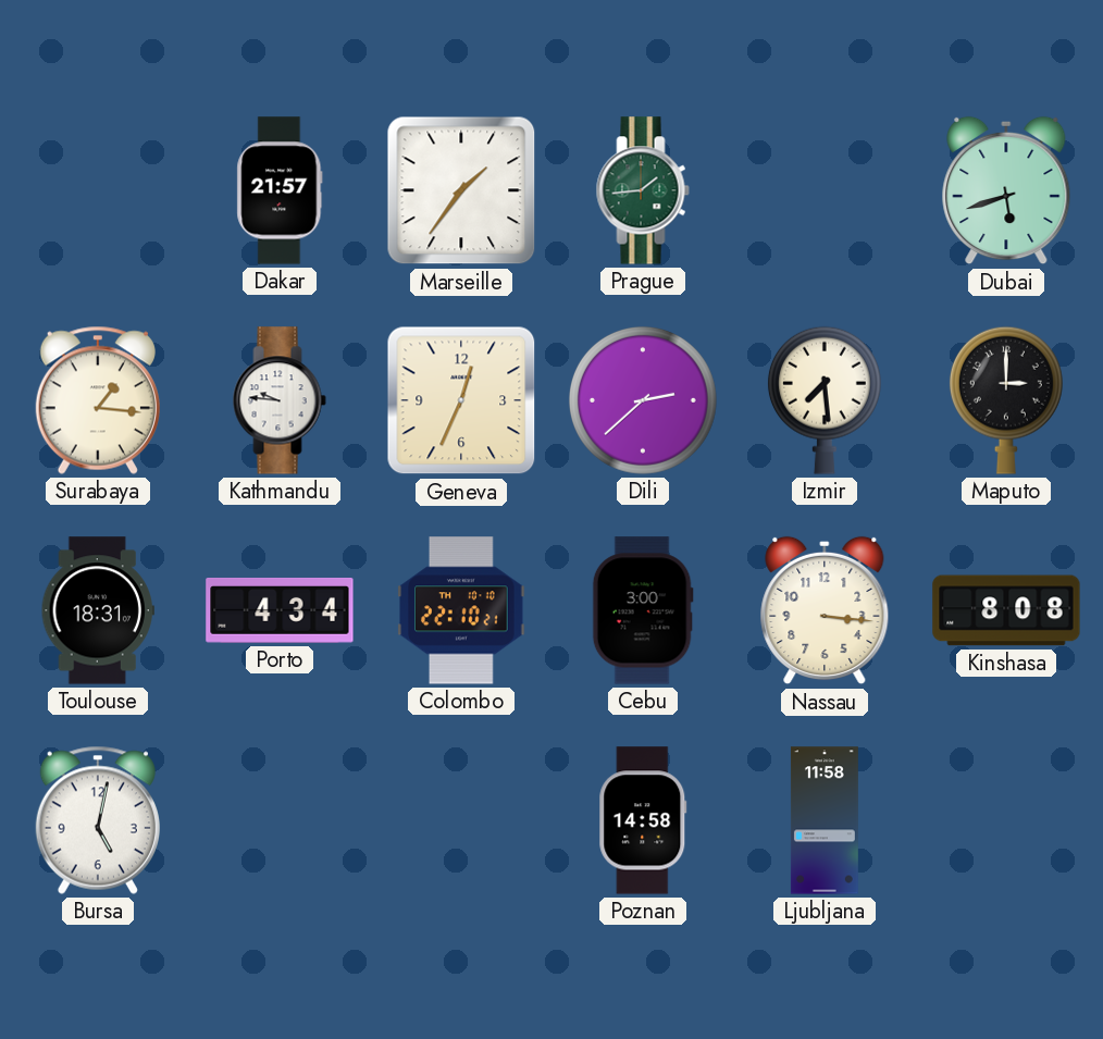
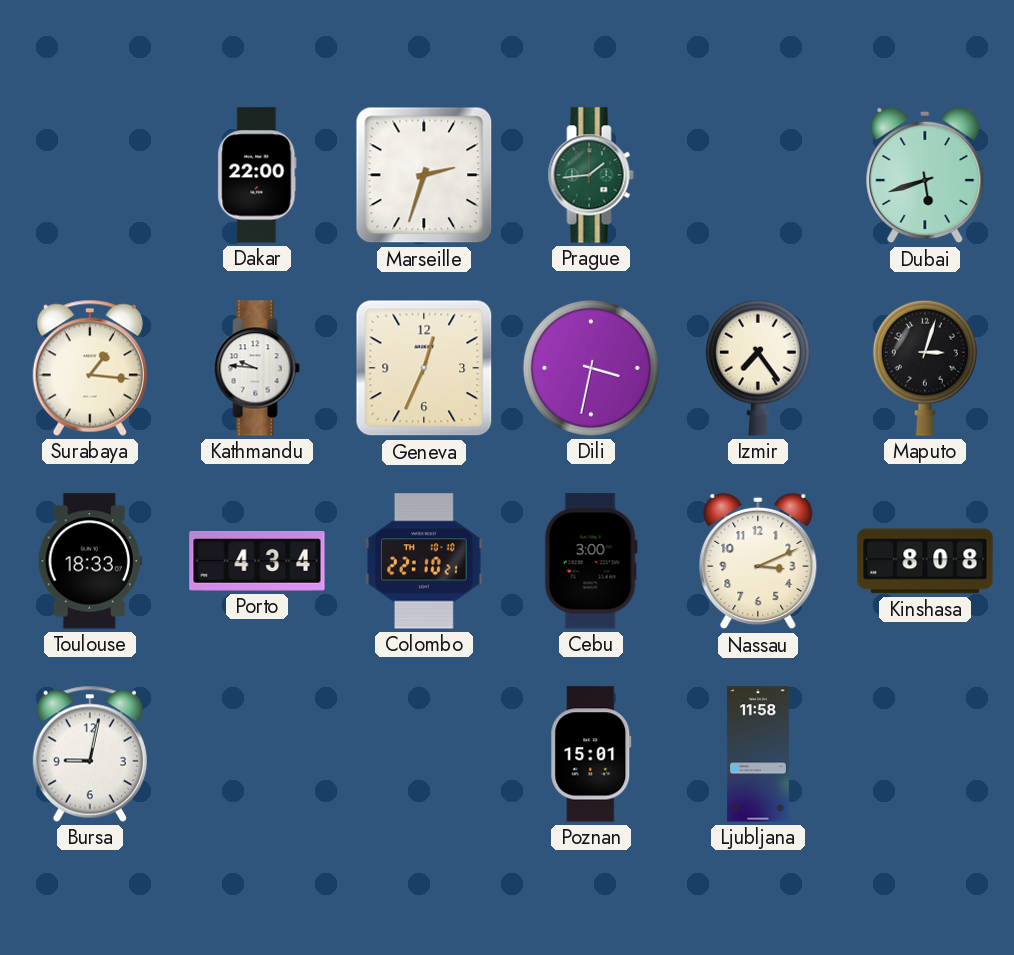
Dakar: 21:57 -> 22:00 (257, 175)
Marseille: 1:36 -> 2:33 (424, 175)
Dili: 2:38 -> 3:32 (591, 368)
Izmir: 7:29 -> 7:24 (758, 368)
Maputo: 3:00 -> 3:03 (925, 368)
Toulouse: 18:31 -> 18:33 (90, 561)
Nassau: 3:16 -> 3:11 (758, 561)
Bursa: 5:02 -> 9:02 (90, 754)
Poznan: 14:58 -> 15:01 (591, 754)
